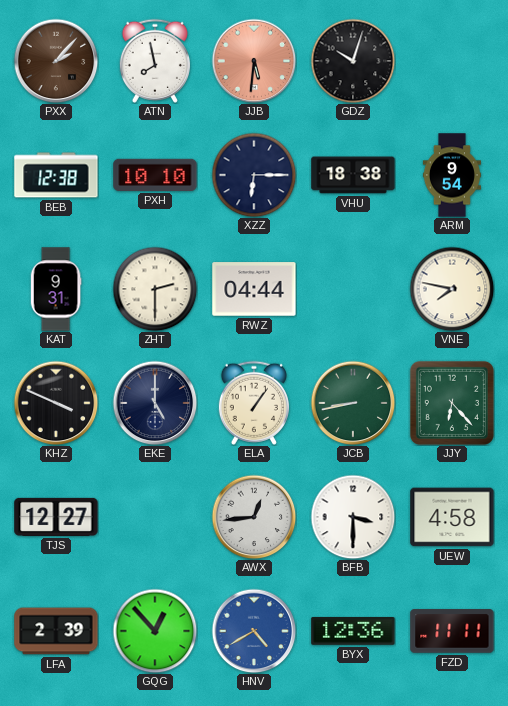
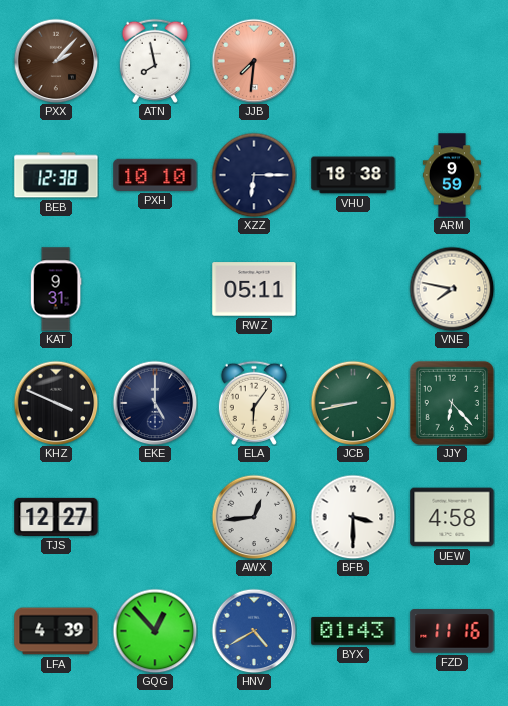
JJB: 5:31 -> 7:31 (254, 61)
GDZ: 10:03 -> none (353, 61)
ARM: 9:54 -> 9:59 (452, 175)
ZHT: 2:30 -> none (155, 289)
RWZ: 04:44 -> 05:11 (254, 289)
ELA: 1:06 -> 6:06 (254, 403)
LFA: 2:39 -> 4:39 (56, 631)
BYX: 12:36 -> 01:43 (353, 631)
FZD: 11:11 -> 11:16 (452, 631)
